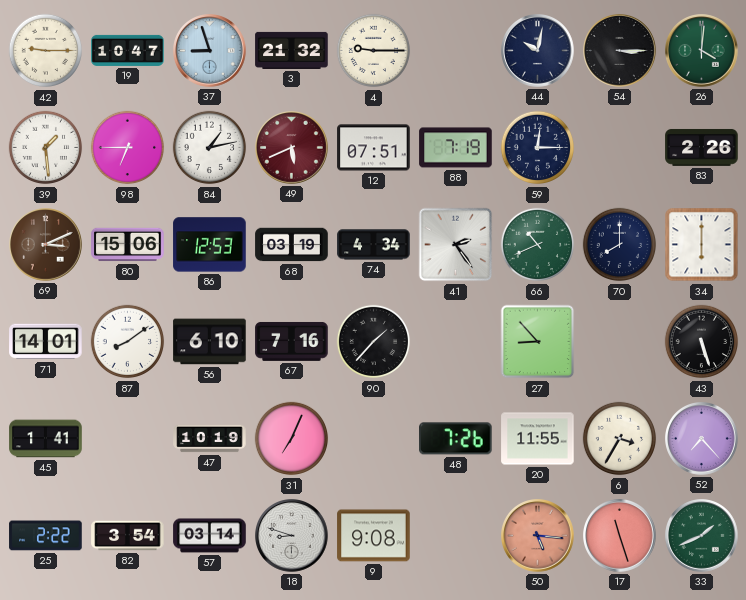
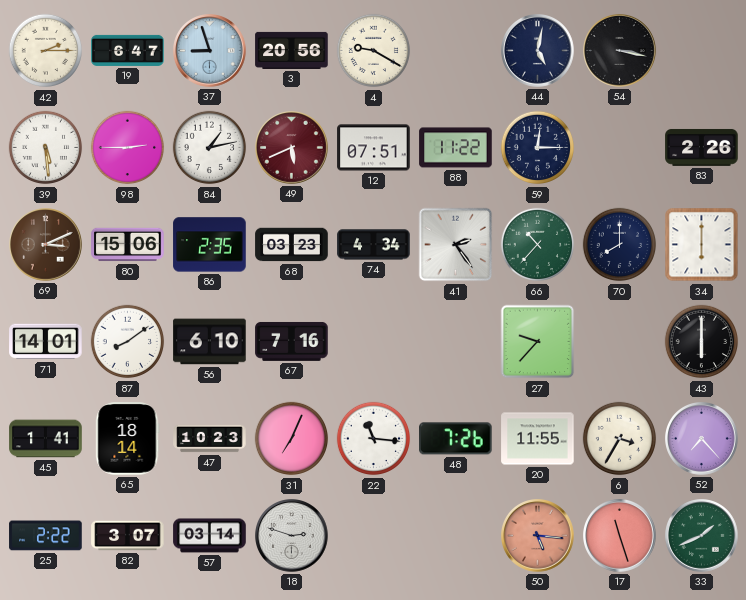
42: 9:15 -> 2:15 (46, 51)
19: 10:47 -> 6:47 (128, 50)
3: 21:32 -> 20:56 (292, 50)
4: 9:15 -> 9:20 (374, 51)
44: 10:02 -> 5:02 (538, 51)
54: 3:15 -> 3:17 (620, 51)
26: 4:01 -> none (702, 51)
39: 1:29 -> 5:29 (46, 148)
98: 6:45 -> 2:45 (128, 148)
88: 7:19 -> 11:22 (456, 148)
86: 12:53 -> 2:35 (210, 245)
68: 03:19 -> 03:23 (292, 245)
66: 10:41 -> 10:37 (538, 245)
90: 1:37 -> none (374, 342)
27: 8:53 -> 9:37 (538, 342)
43: 5:27 -> 6:00 (702, 342)
65: none -> 18:14 (128, 439)
47: 10:19 -> 10:23 (210, 439)
22: none -> 11:16 (374, 439)
82: 3:54 -> 3:07 (128, 536)
18: 8:48 -> 2:48 (292, 536)
9: 9:08 -> none (374, 536)
